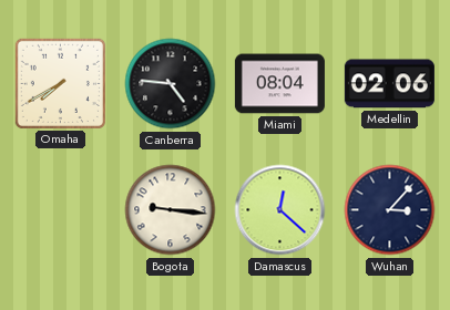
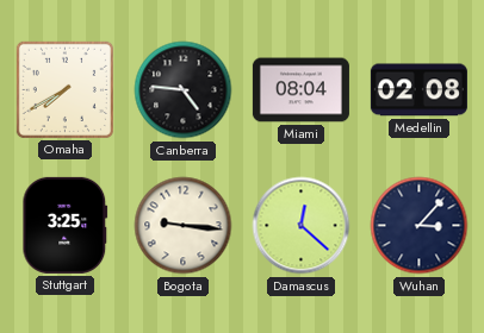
Medellin: 02:06 -> 02:08 (418, 90)
Stuttgart: none -> 3:25 (66, 225)
